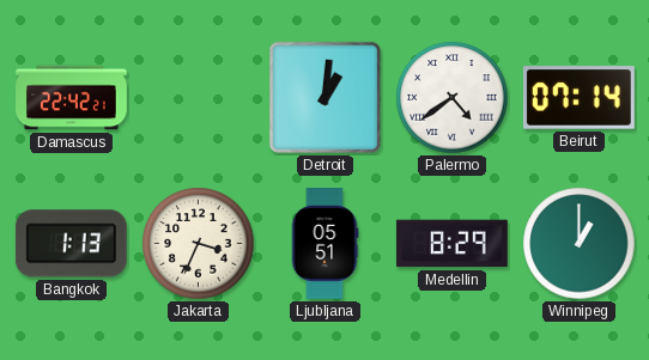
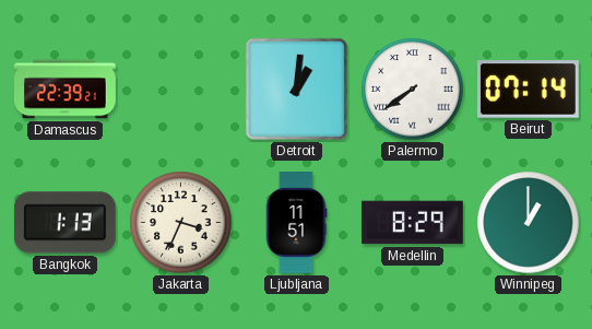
Damascus: 22:42 -> 22:39 (66, 90)
Palermo: 4:39 -> 7:39 (413, 90)
Ljubljana: 05:51 -> 11:51 (296, 223)
